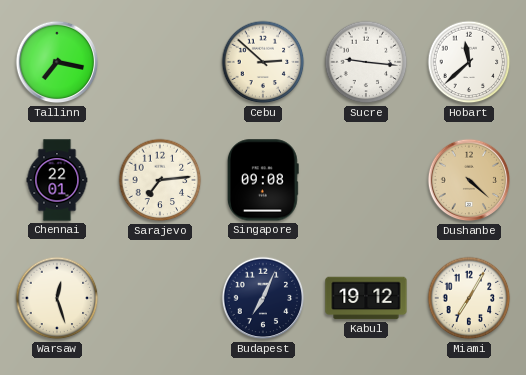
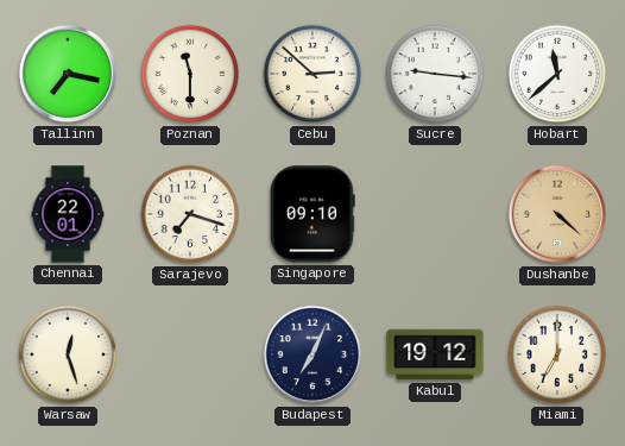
Poznan: none -> 11:30 (190, 74)
Sarajevo: 7:14 -> 7:18 (190, 214)
Singapore: 09:08 -> 09:10 (312, 214)
Miami: 7:05 -> 7:00 (557, 354)
